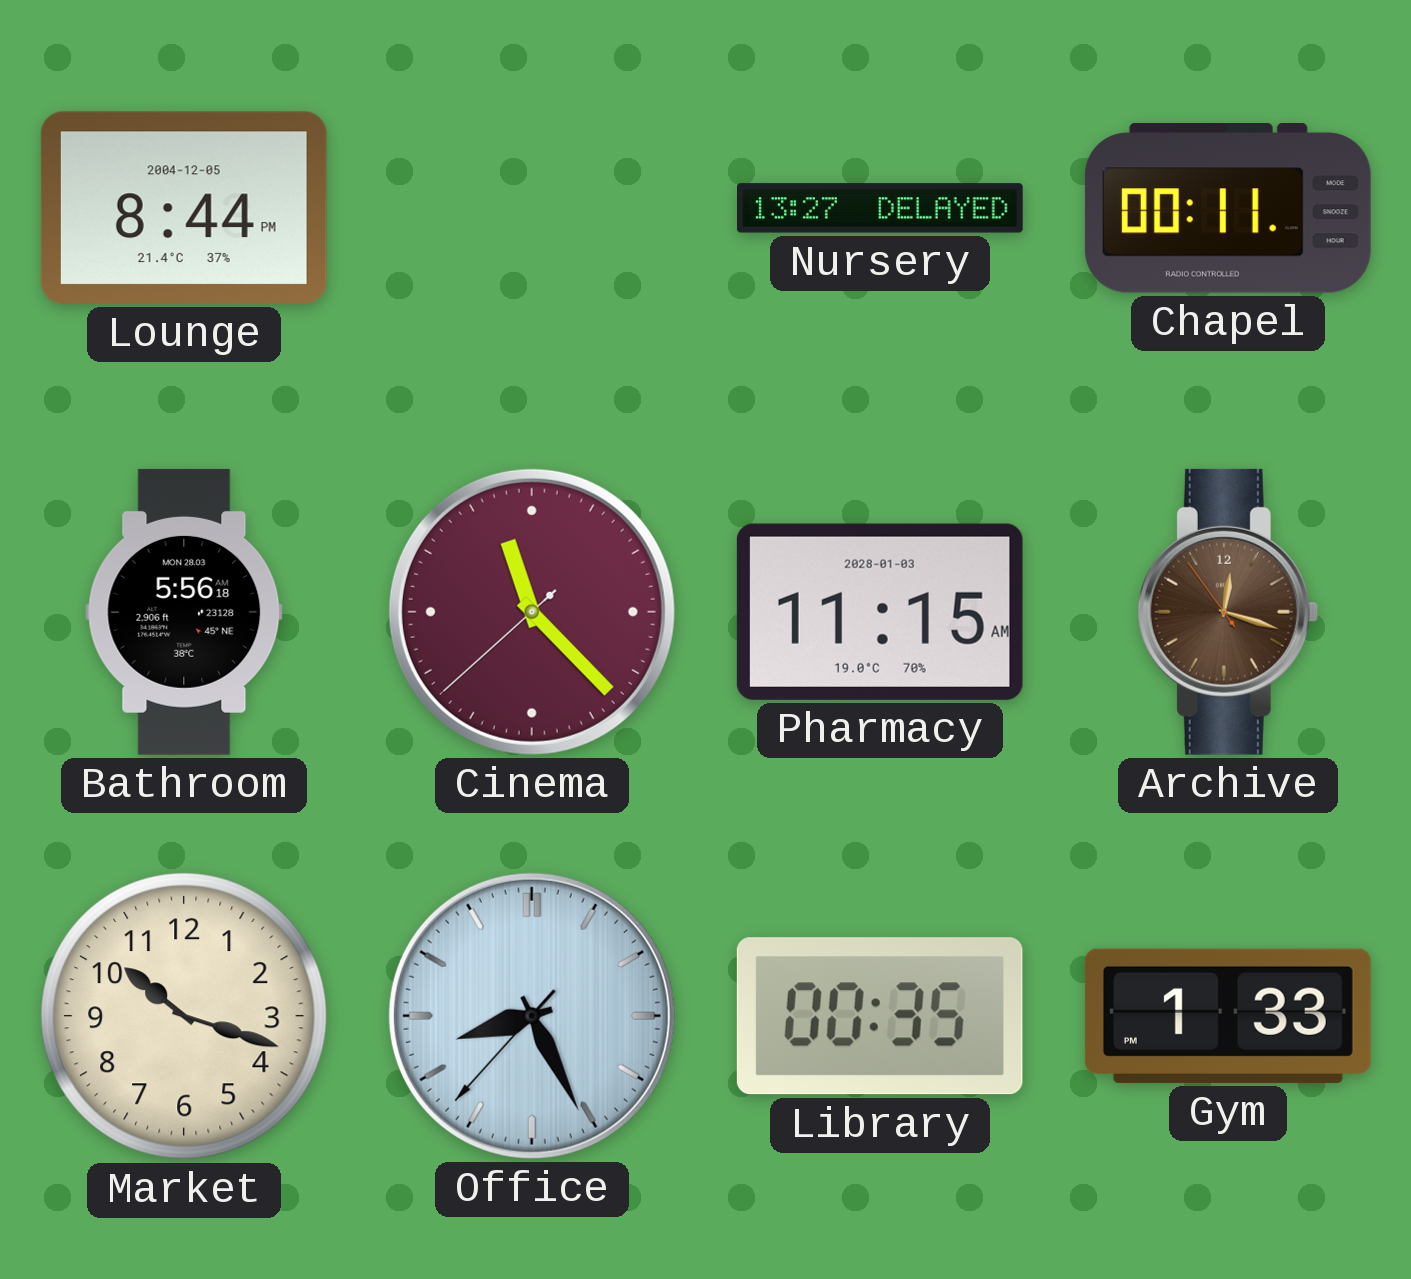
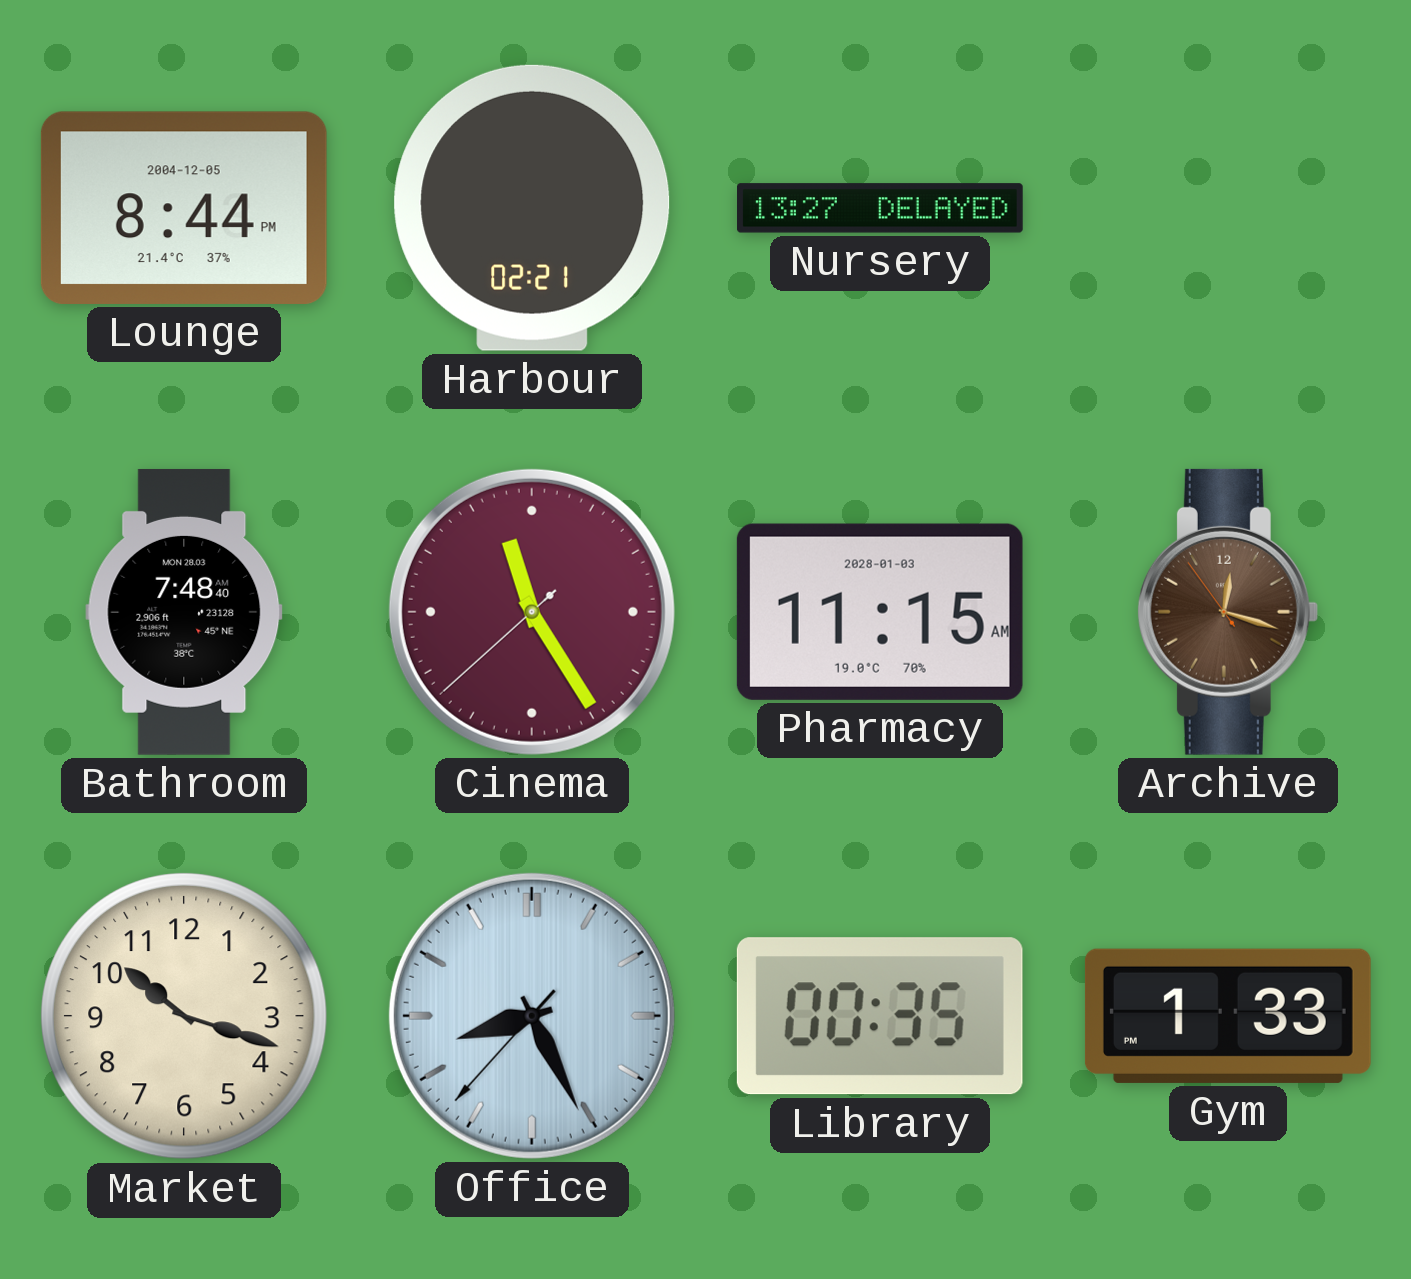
Harbour: none -> 02:21 (532, 208)
Chapel: 00:11 -> none (1228, 208)
Bathroom: 5:56 -> 7:48 (184, 612)
Cinema: 11:22 -> 11:24 (532, 612)
